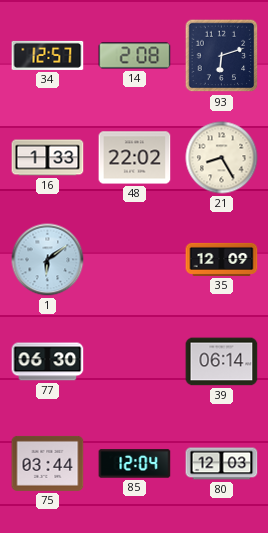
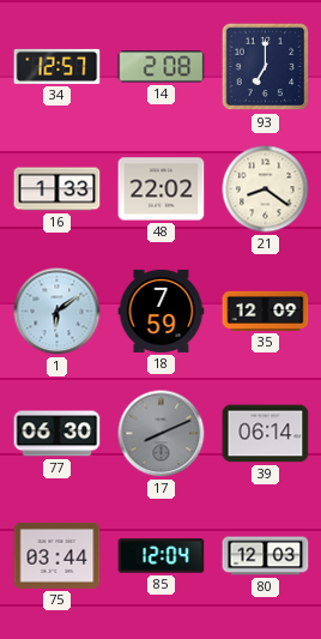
93: 6:12 -> 7:00 (266, 67)
21: 8:25 -> 8:21 (266, 189)
18: none -> 7:59 (162, 311)
17: none -> 8:11 (162, 434)
